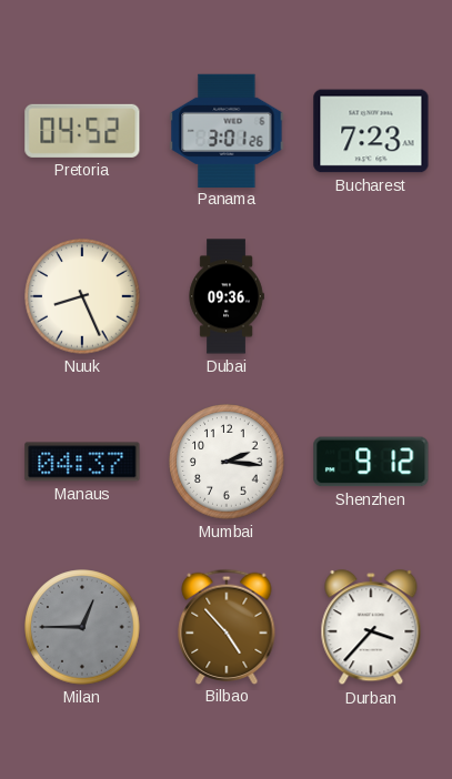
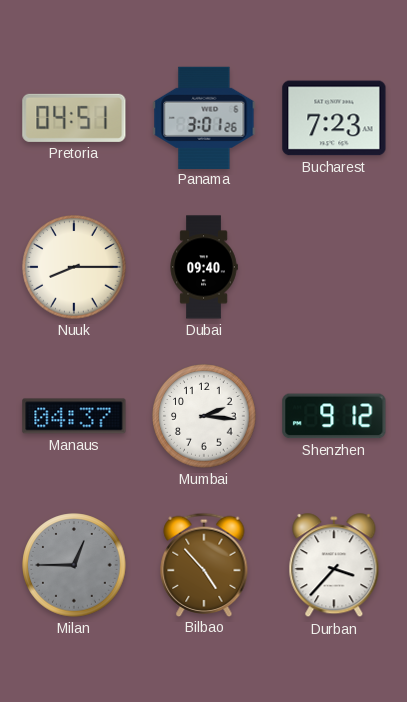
Pretoria: 04:52 -> 04:51 (74, 118)
Nuuk: 8:26 -> 8:15 (74, 267)
Dubai: 09:36 -> 09:40 (204, 267)
